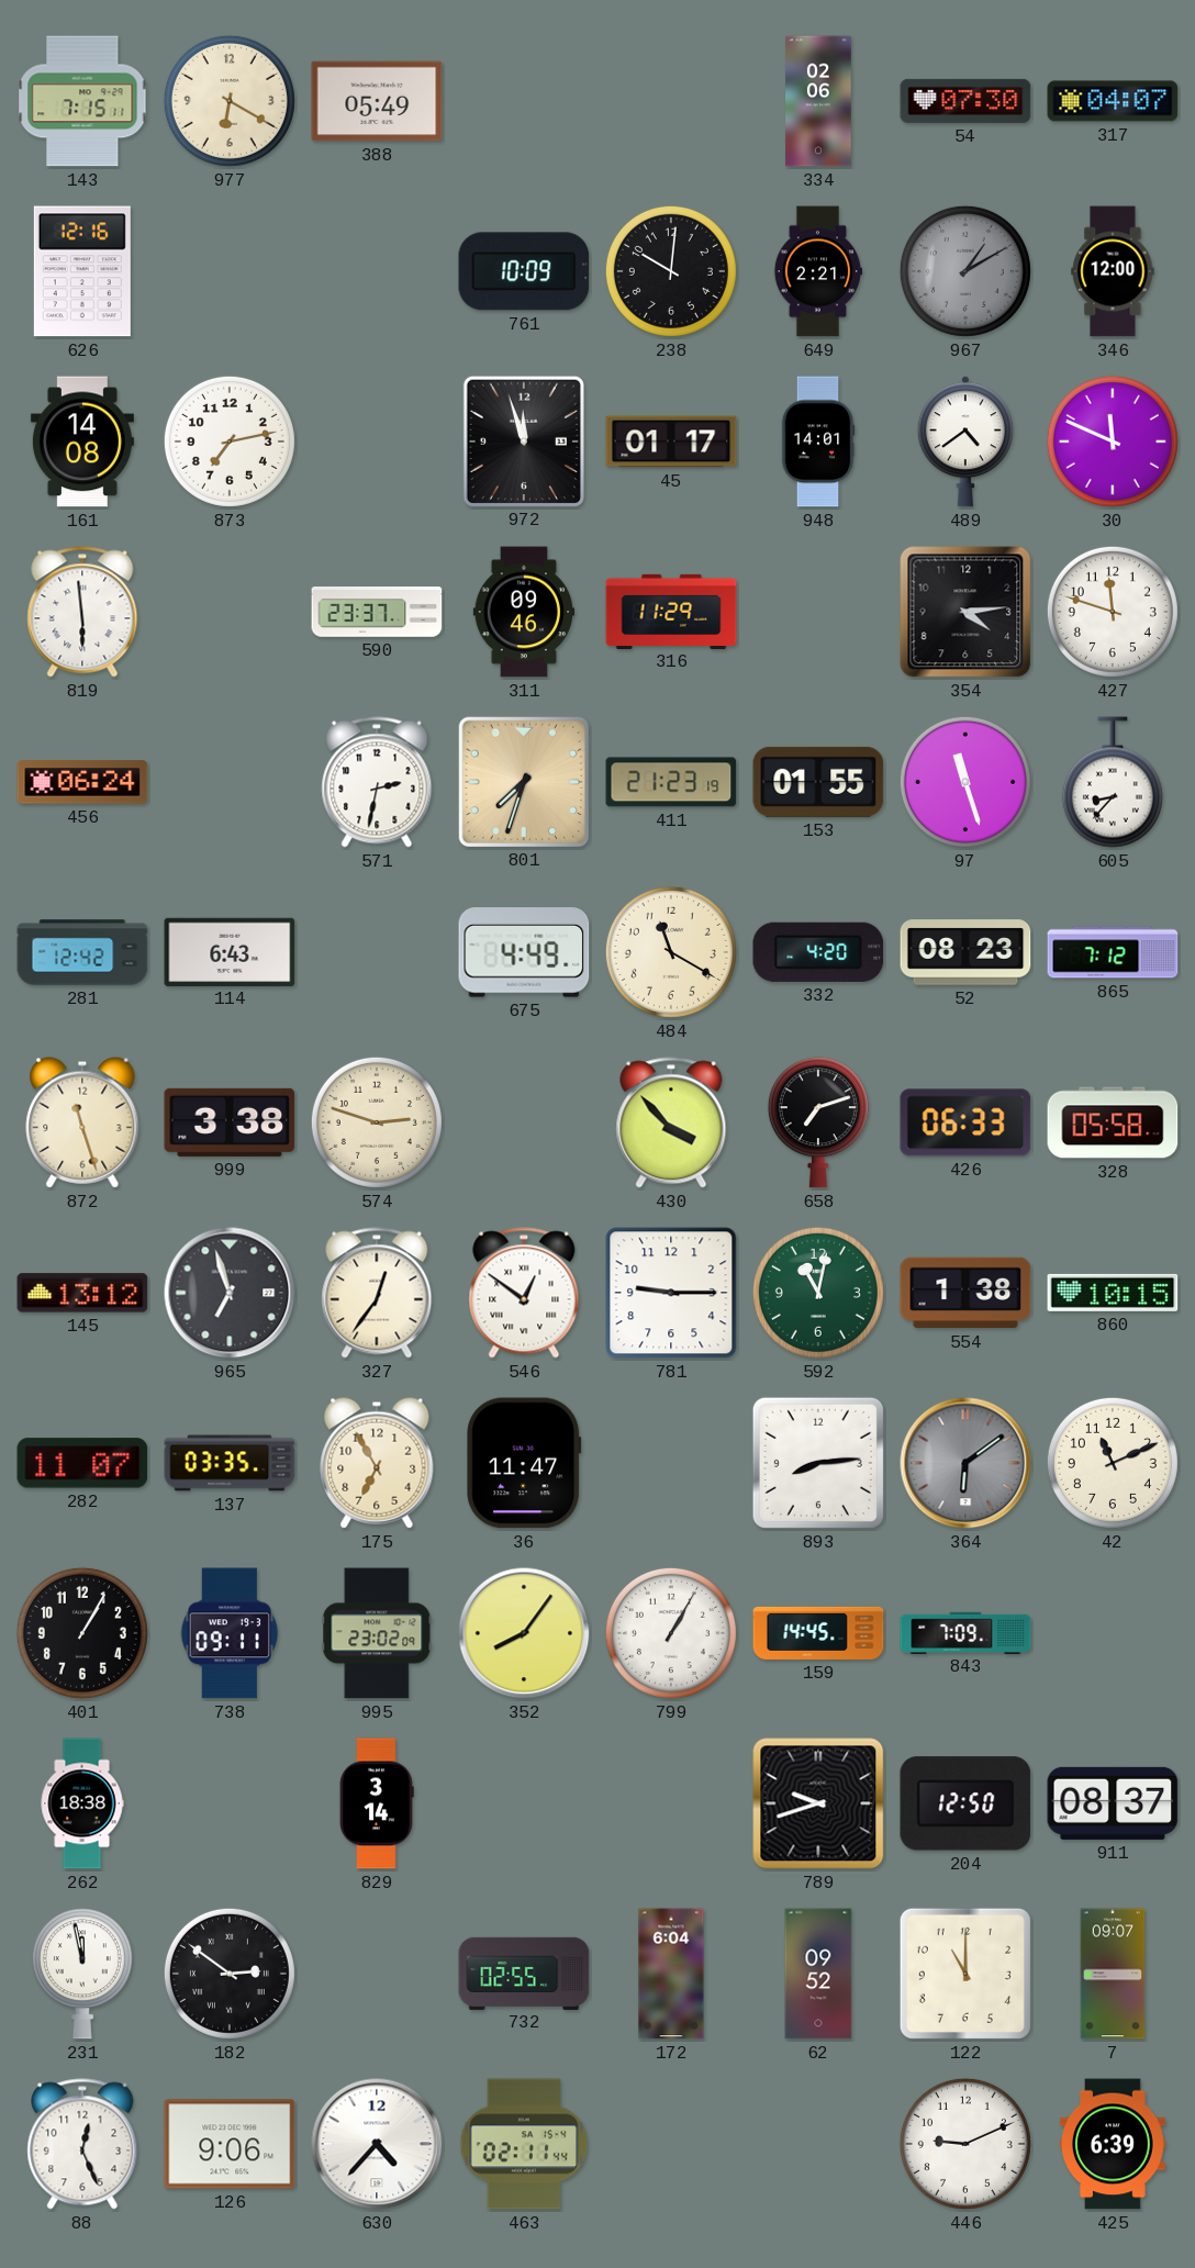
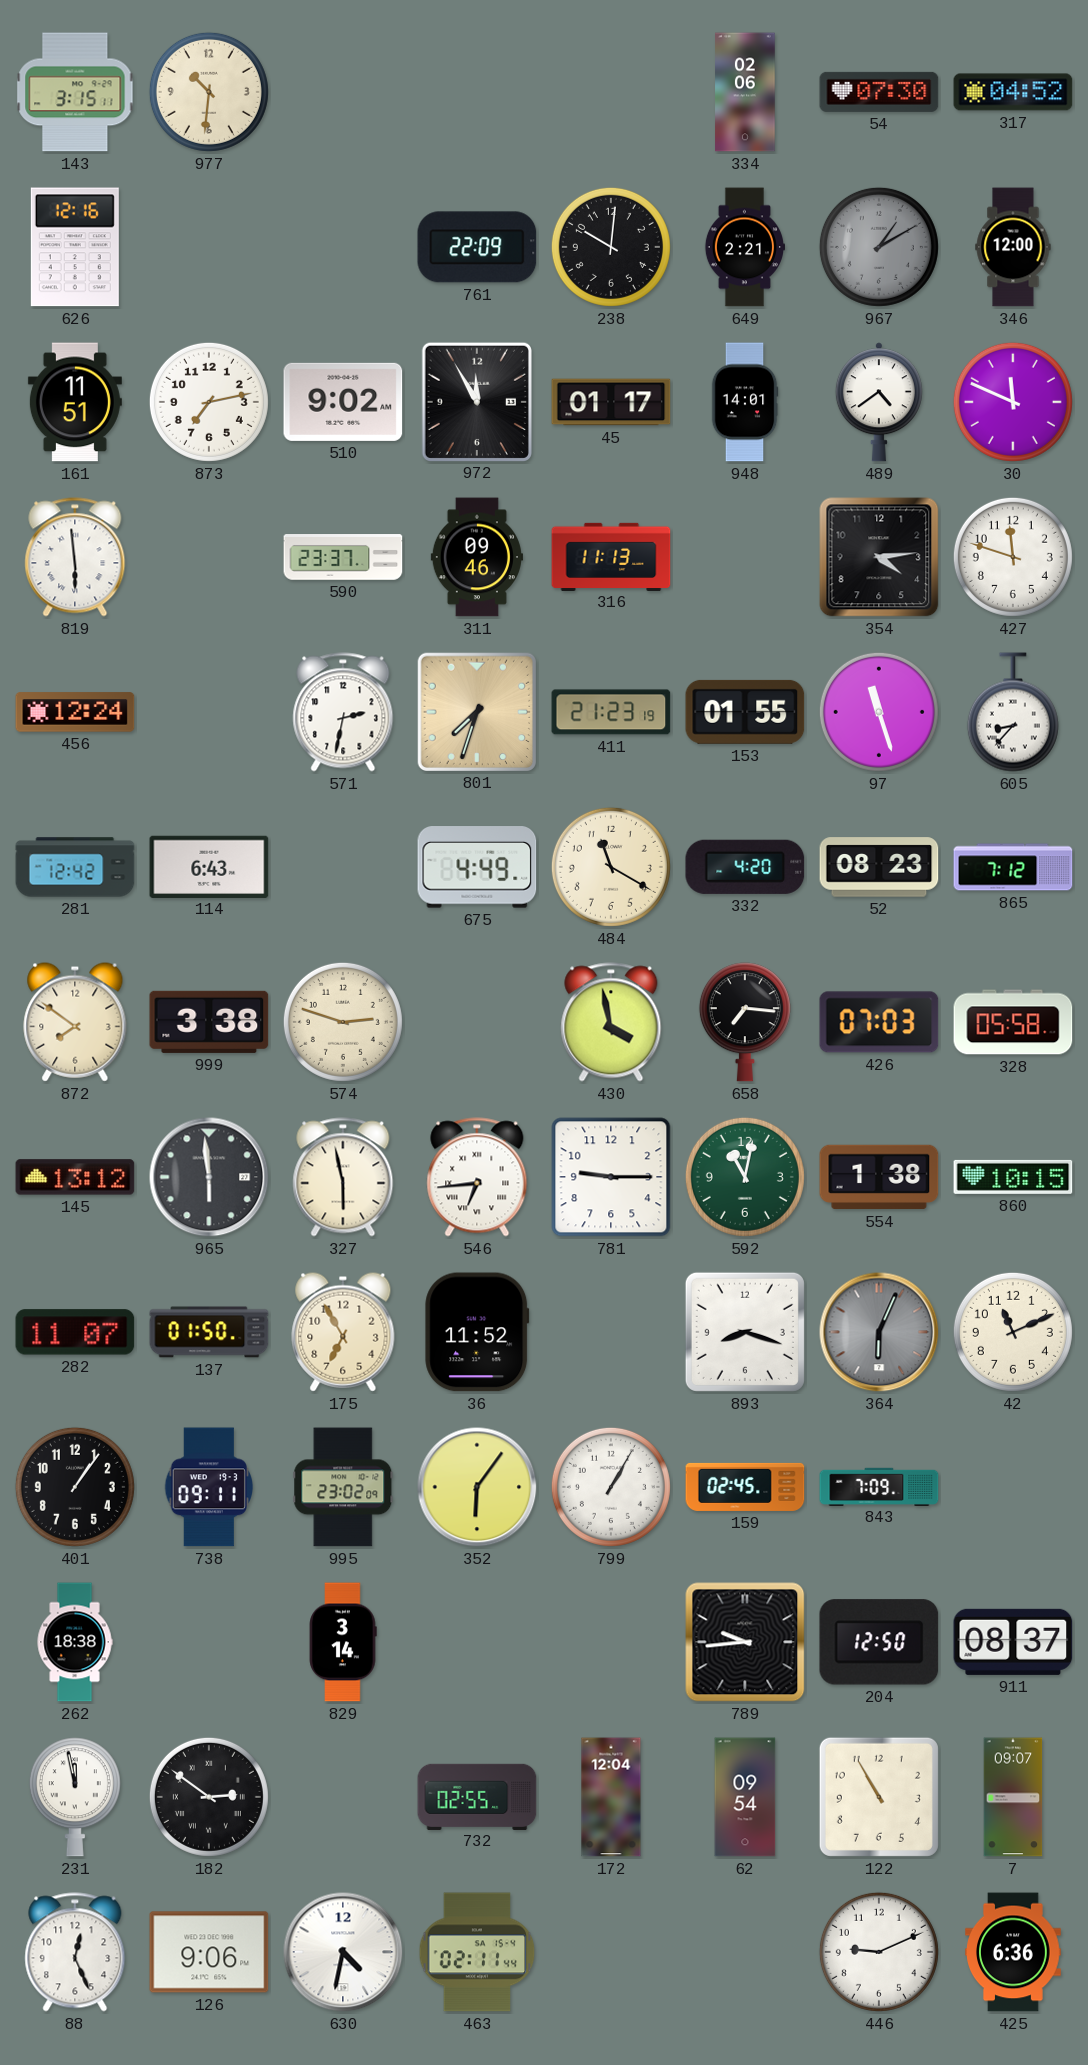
143: 7:15 -> 3:15 (75, 92)
977: 6:20 -> 10:31 (209, 92)
388: 05:49 -> none (377, 101)
317: 04:07 -> 04:52 (1013, 92)
761: 10:09 -> 22:09 (477, 247)
161: 14:08 -> 11:51 (75, 402)
510: none -> 9:02 (343, 402)
972: 11:57 -> 11:55 (477, 401)
316: 11:29 -> 11:13 (611, 556)
456: 06:24 -> 12:24 (75, 712)
872: 11:27 -> 7:51 (75, 1022)
430: 3:53 -> 3:58 (611, 1022)
658: 7:12 -> 7:16 (745, 1022)
426: 06:33 -> 07:03 (879, 1022)
965: 6:57 -> 5:59 (209, 1177)
327: 12:36 -> 5:58 (343, 1177)
546: 12:51 -> 6:44 (477, 1177)
137: 03:35 -> 01:50 (209, 1332)
36: 11:47 -> 11:52 (477, 1332)
893: 8:14 -> 8:18 (745, 1332)
364: 6:09 -> 6:04 (879, 1332)
401: 1:05 -> 1:06 (75, 1487)
352: 8:06 -> 6:06 (477, 1487)
159: 14:45 -> 02:45 (745, 1487)
789: 9:42 -> 9:44 (745, 1642)
172: 6:04 -> 12:04 (611, 1797)
62: 09:52 -> 09:54 (745, 1797)
122: 11:00 -> 10:55 (879, 1797)
630: 4:37 -> 4:32 (343, 1952)
425: 6:39 -> 6:36 (1013, 1952)
